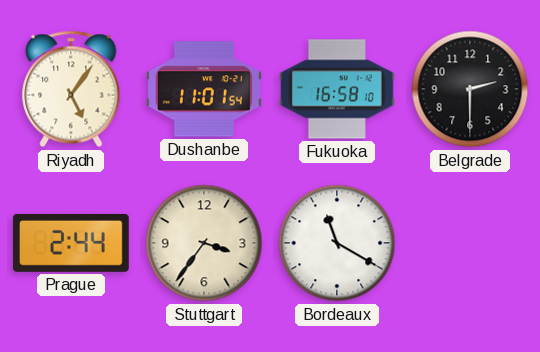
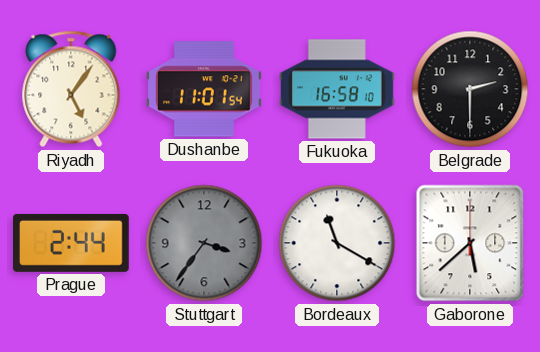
Stuttgart dial: cream -> grey (204, 243)
Gaborone: none -> 5:38 (470, 243)
